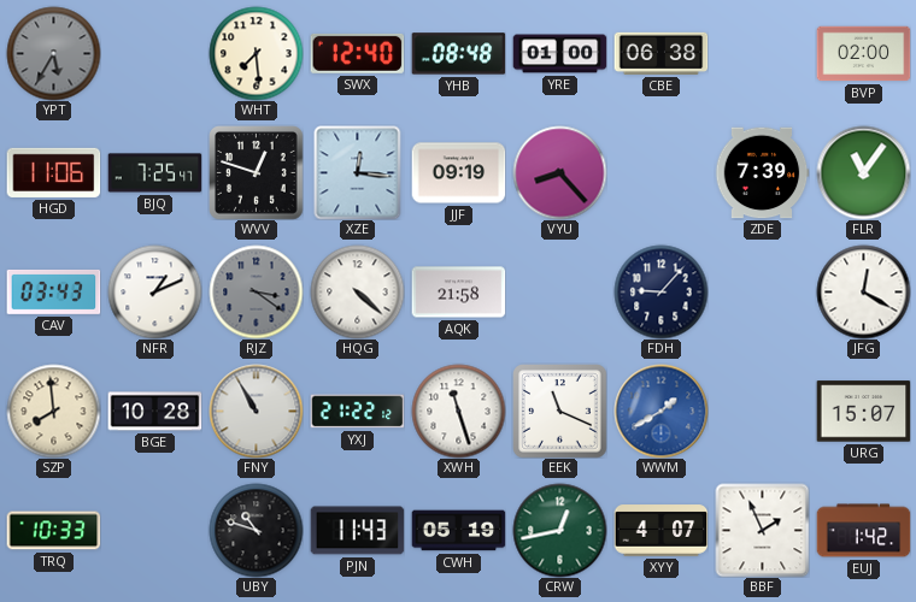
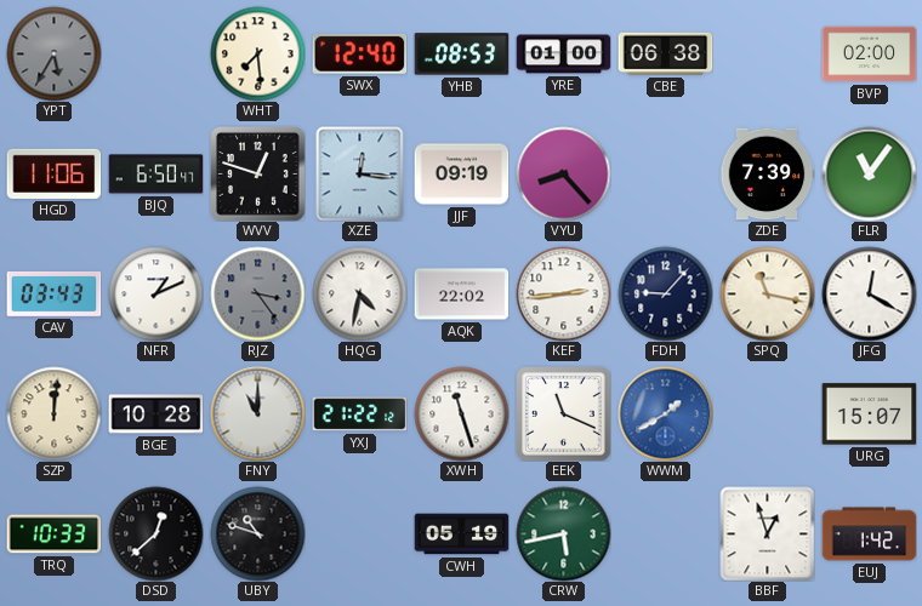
YHB: 08:48 -> 08:53 (461, 55)
BJQ: 7:25 -> 6:50 (155, 175)
RJZ: 3:21 -> 3:24 (257, 293)
HQG: 4:22 -> 4:32 (359, 293)
AQK: 21:58 -> 22:02 (461, 295)
KEF: none -> 2:44 (563, 293)
SPQ: none -> 11:17 (767, 293)
SZP: 7:59 -> 12:01 (53, 413)
FNY: 10:55 -> 11:00 (257, 413)
DSD: none -> 12:38 (155, 533)
PJN: 11:43 -> none (357, 531)
CRW: 12:43 -> 5:43 (563, 533)
XYY: 4:07 -> none (660, 531)
BBF: 1:56 -> 12:57 (767, 533)
